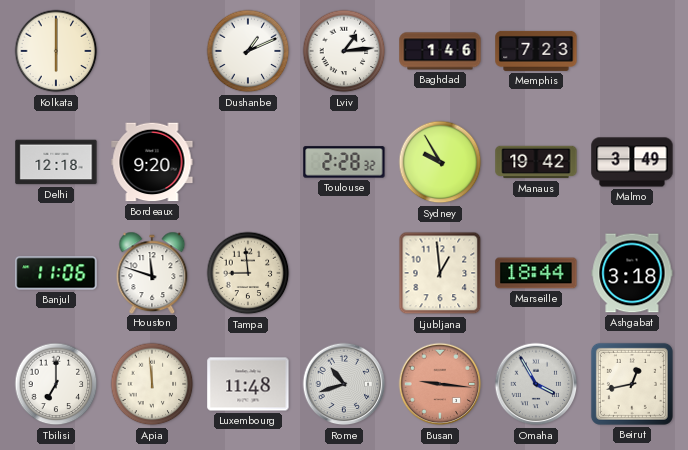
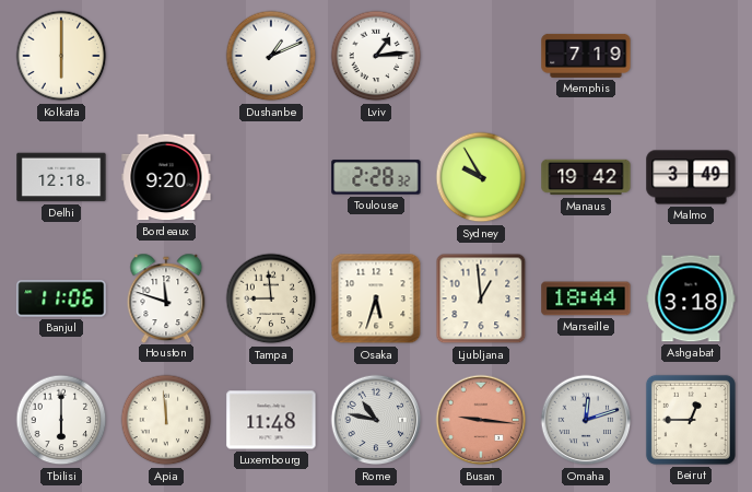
Baghdad: 1:46 -> none (440, 51)
Memphis: 7:23 -> 7:19 (586, 56)
Osaka: none -> 5:33 (376, 298)
Tbilisi: 7:00 -> 6:00 (61, 420)
Rome: 10:42 -> 10:47 (376, 420)
Omaha: 3:55 -> 12:12 (586, 420)
Beirut: 12:43 -> 12:45 (691, 420)
